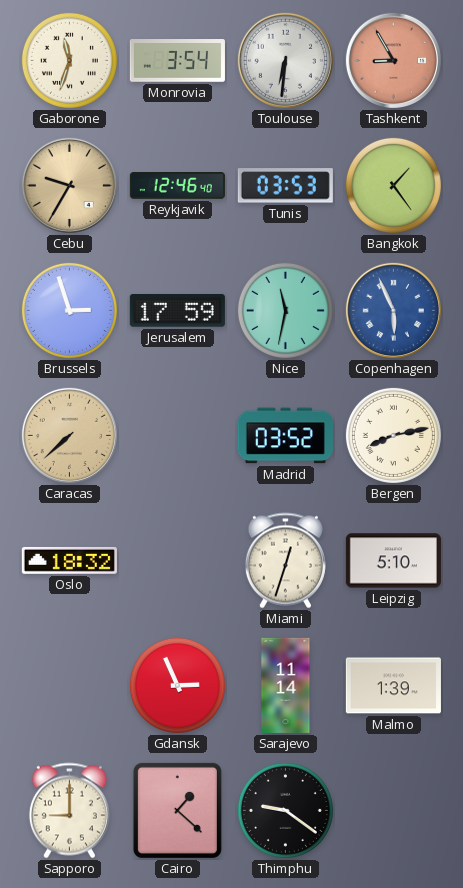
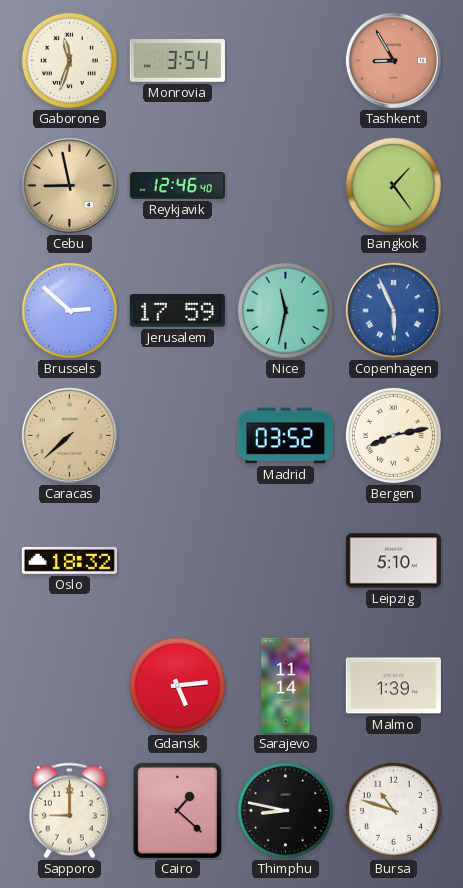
Toulouse: 6:31 -> none (285, 60)
Cebu: 9:35 -> 8:58 (69, 185)
Tunis: 03:53 -> none (285, 186)
Brussels: 2:57 -> 2:52 (69, 310)
Miami: 12:33 -> none (285, 561)
Gdansk: 2:56 -> 5:14 (177, 685)
Thimphu: 9:21 -> 8:47 (285, 810)
Bursa: none -> 10:48 (393, 810)
